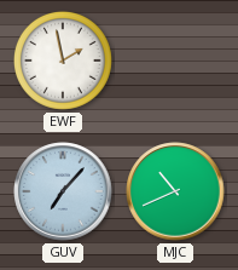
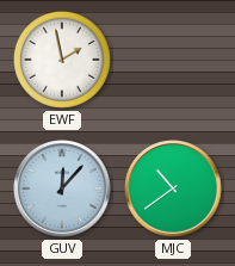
GUV: 7:07 -> 12:07 (62, 188)
MJC: 10:41 -> 10:39 (173, 188)
